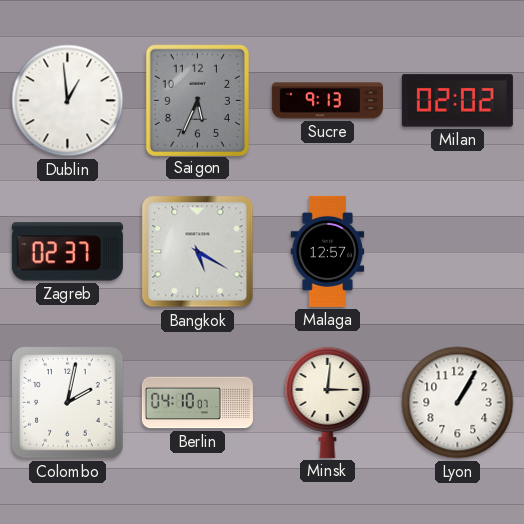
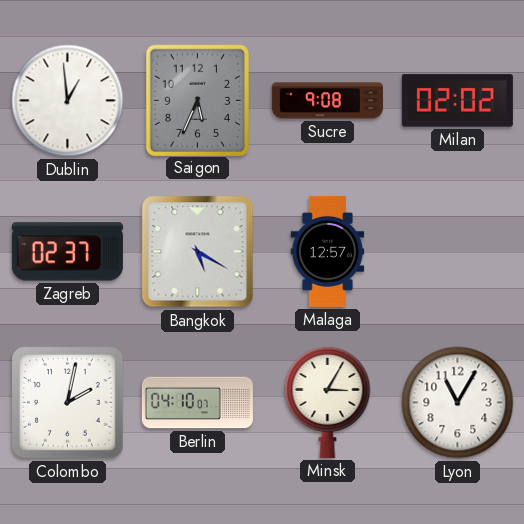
Sucre: 9:13 -> 9:08 (327, 101)
Minsk: 3:01 -> 3:05 (328, 402)
Lyon: 1:05 -> 11:05 (458, 403)
